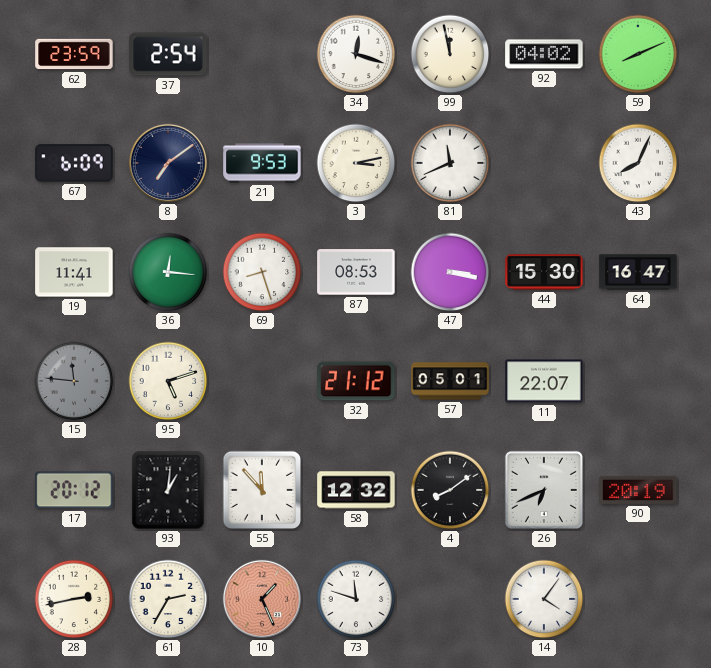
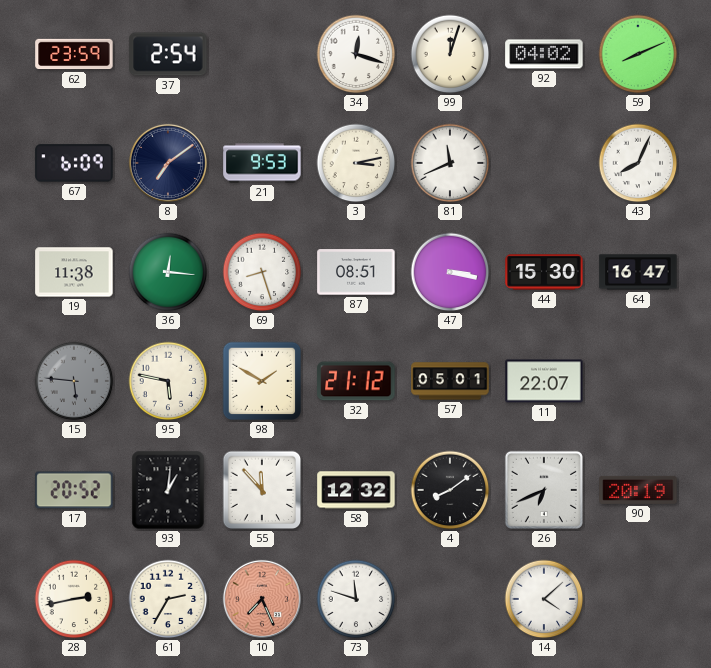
99: 11:58 -> 12:03 (450, 54)
19: 11:41 -> 11:38 (74, 272)
87: 08:53 -> 08:51 (356, 272)
15: 11:46 -> 5:46 (74, 381)
95: 5:12 -> 5:47 (168, 381)
98: none -> 1:50 (262, 381)
17: 20:12 -> 20:52 (74, 490)
10: 1:26 -> 7:26 (262, 599)
14: 4:06 -> 4:08 (544, 599)
